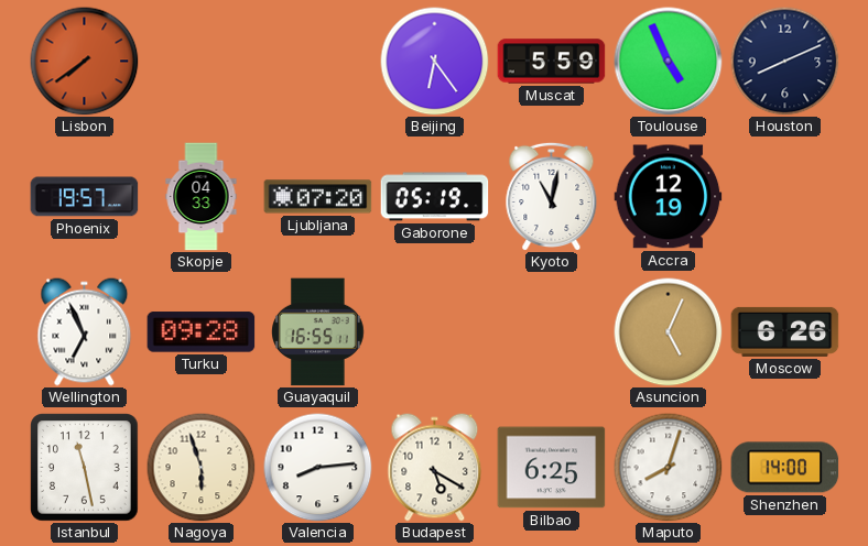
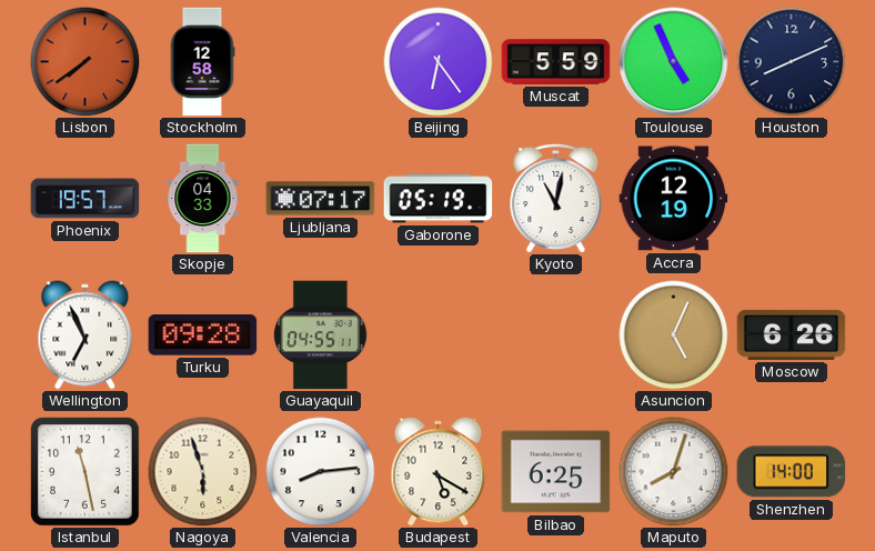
Stockholm: none -> 12:58 (202, 62)
Ljubljana: 07:20 -> 07:17 (321, 199)
Guayaquil: 16:55 -> 04:55 (321, 335)
